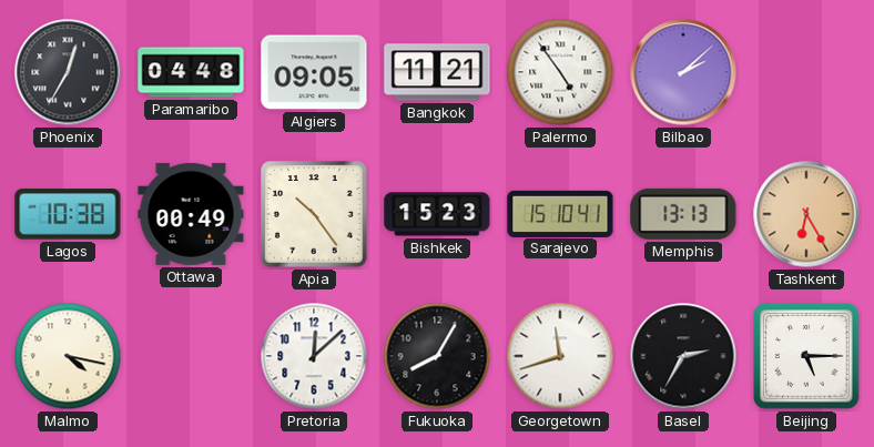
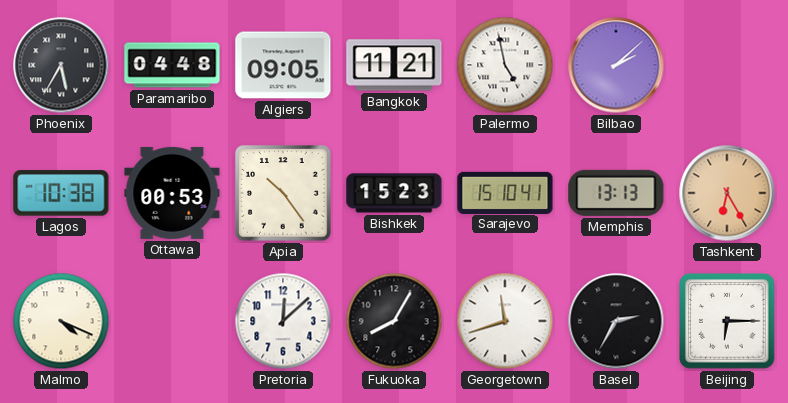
Phoenix: 12:35 -> 5:35 (61, 65)
Palermo: 4:54 -> 4:58 (505, 65)
Ottawa: 00:49 -> 00:53 (172, 193)
Malmo: 4:17 -> 4:19 (61, 321)
Beijing: 5:15 -> 6:15 (727, 321)
